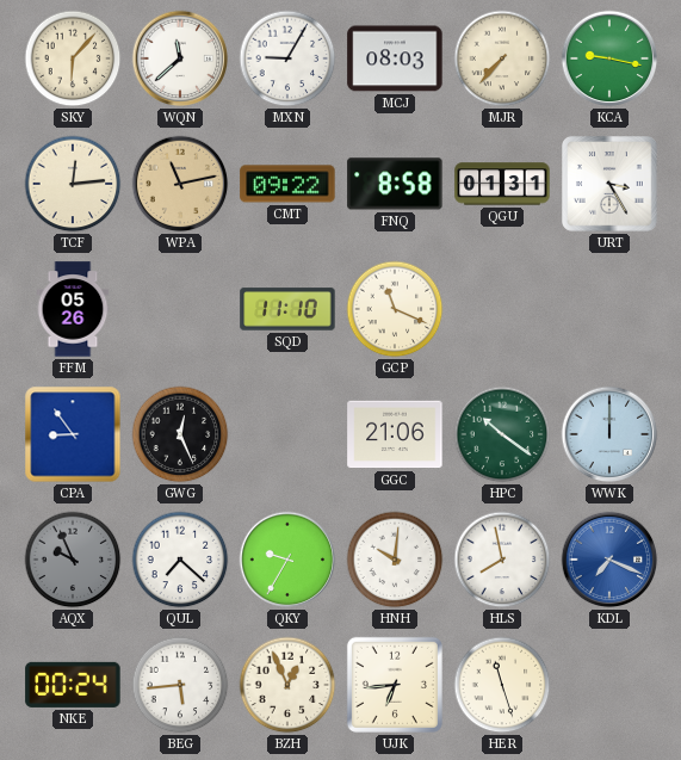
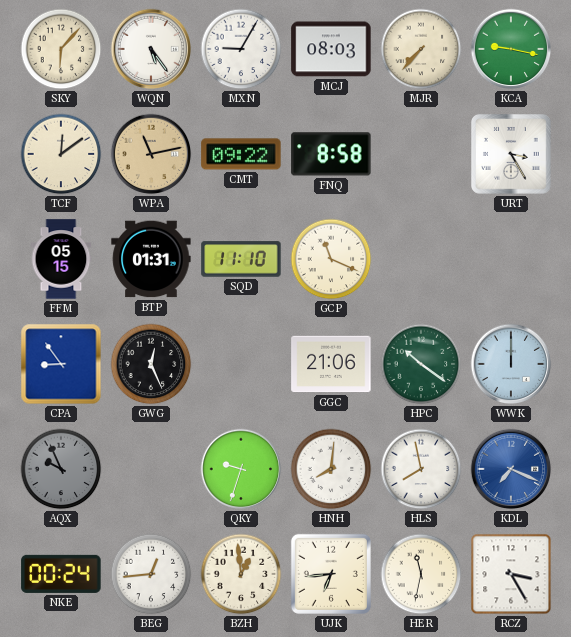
WQN: 11:38 -> 5:24 (151, 49)
TCF: 12:14 -> 12:09 (61, 154)
QGU: 01:31 -> none (502, 184)
FFM: 05:26 -> 05:15 (61, 259)
BTP: none -> 01:31 (151, 259)
QUL: 7:22 -> none (180, 560)
QKY: 9:35 -> 9:33 (241, 469)
HNH: 10:01 -> 8:01 (331, 469)
BEG: 5:44 -> 12:44 (151, 574)
BZH: 12:56 -> 12:59 (241, 574)
HER: 11:27 -> 11:32 (421, 574)
RCZ: none -> 3:25 (511, 574)
